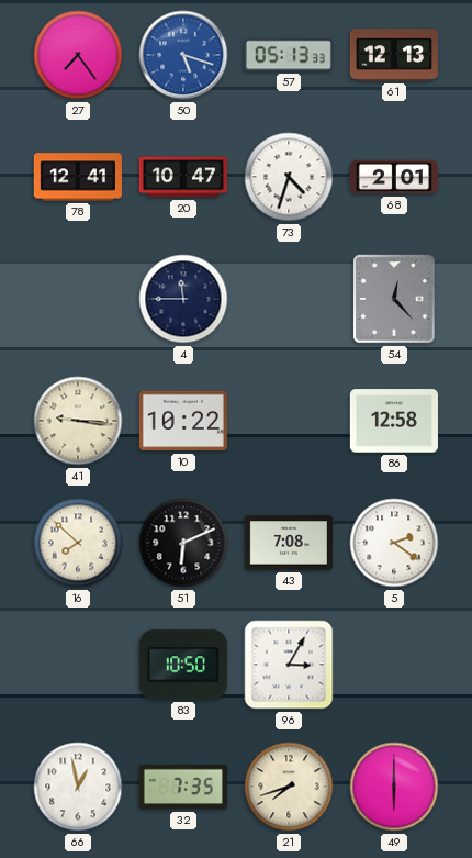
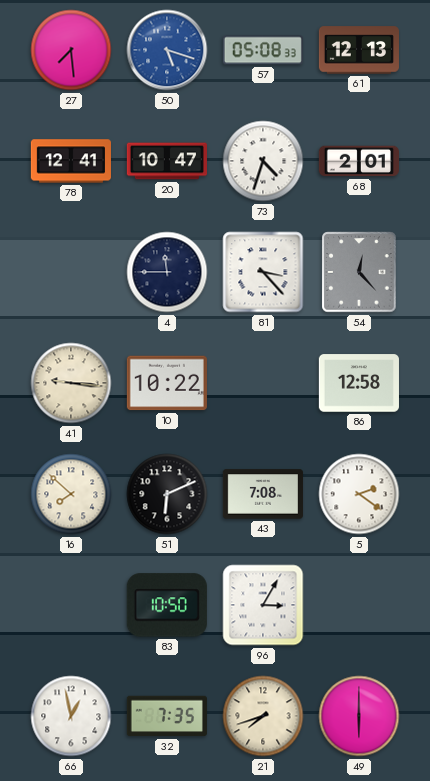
27: 7:24 -> 7:29 (71, 50)
57: 05:13 -> 05:08 (263, 50)
81: none -> 3:23 (263, 272)
